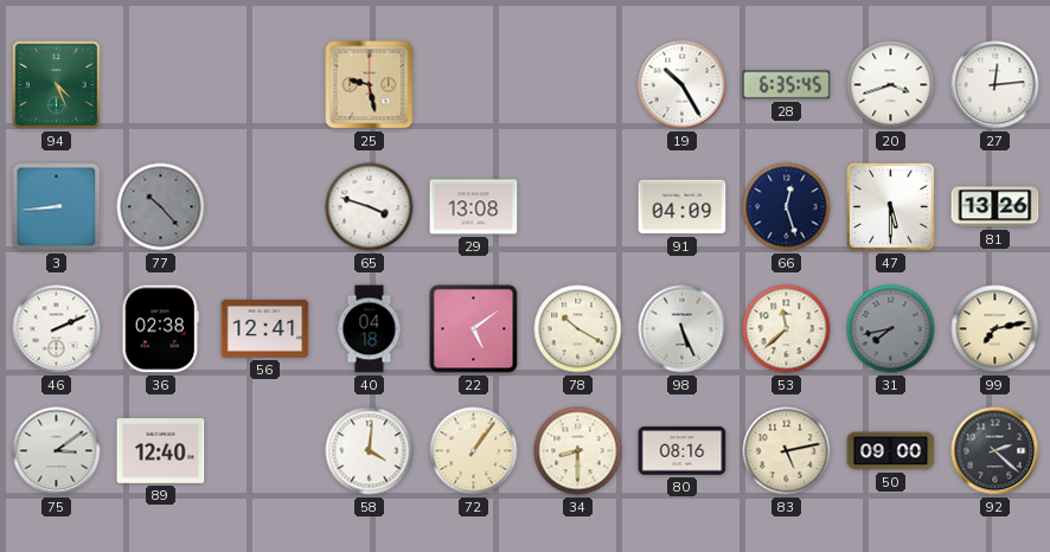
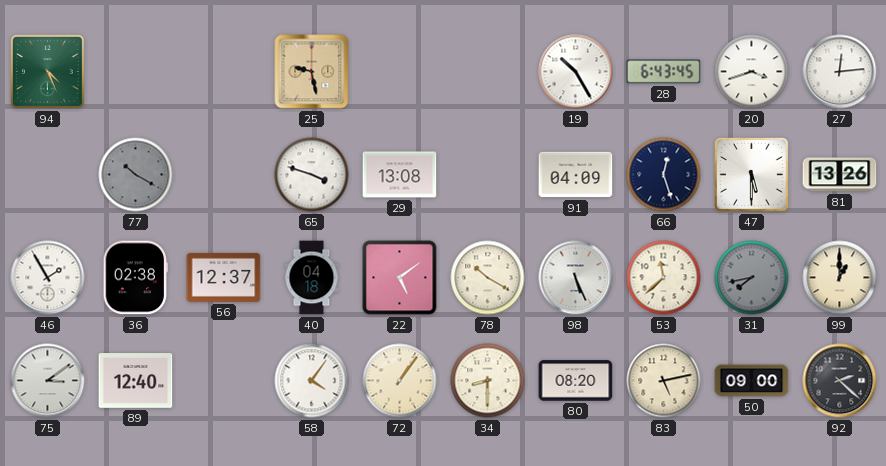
28: 6:35 -> 6:43 (664, 72)
3: 8:44 -> none (57, 207)
77: 10:23 -> 10:20 (136, 175)
46: 2:11 -> 1:55 (48, 278)
56: 12:41 -> 12:37 (224, 277)
99: 7:13 -> 1:00 (840, 278)
58: 4:01 -> 4:06 (312, 381)
80: 08:16 -> 08:20 (576, 381)
